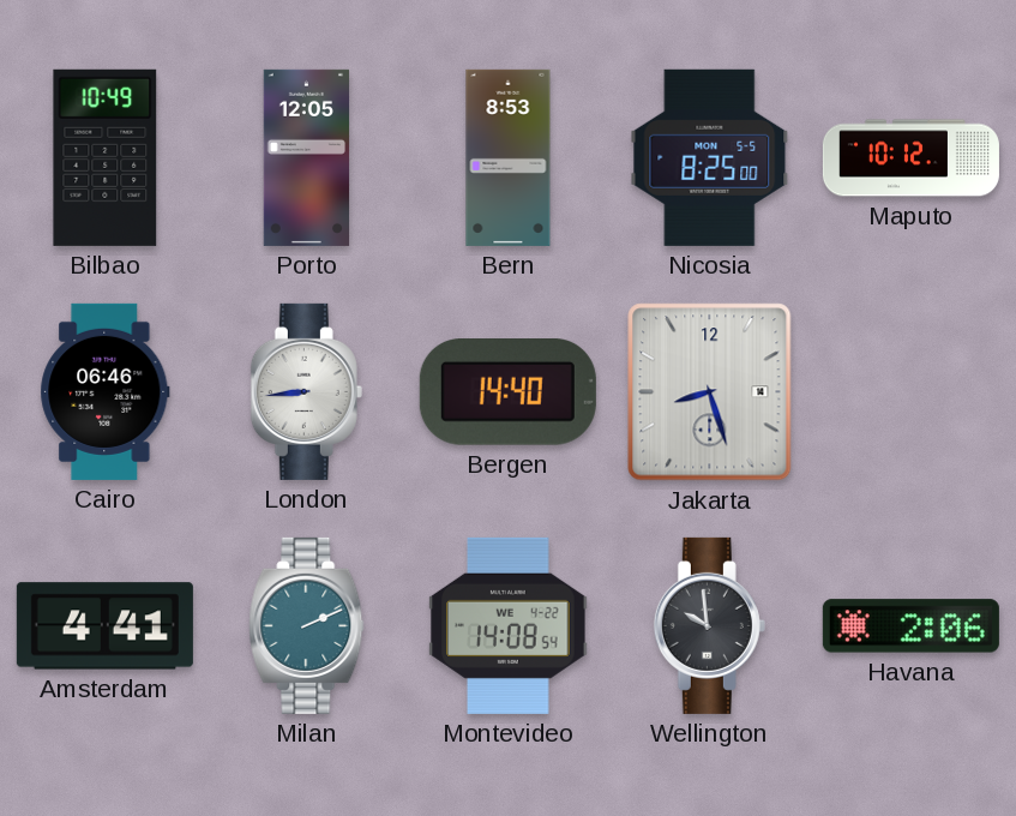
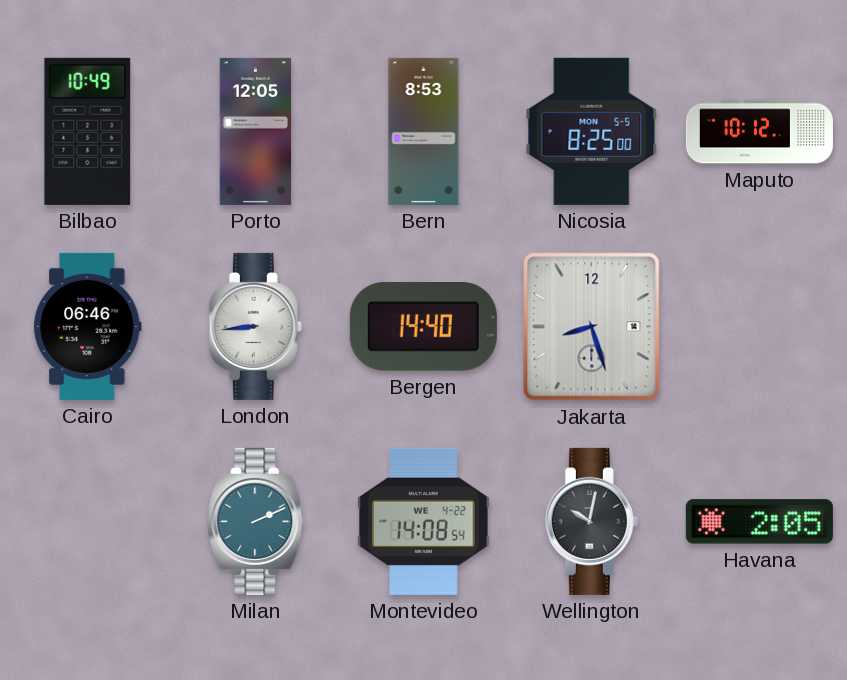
Amsterdam: 4:41 -> none (104, 626)
Wellington: 9:59 -> 10:02 (591, 521)
Havana: 2:06 -> 2:05 (759, 522)
